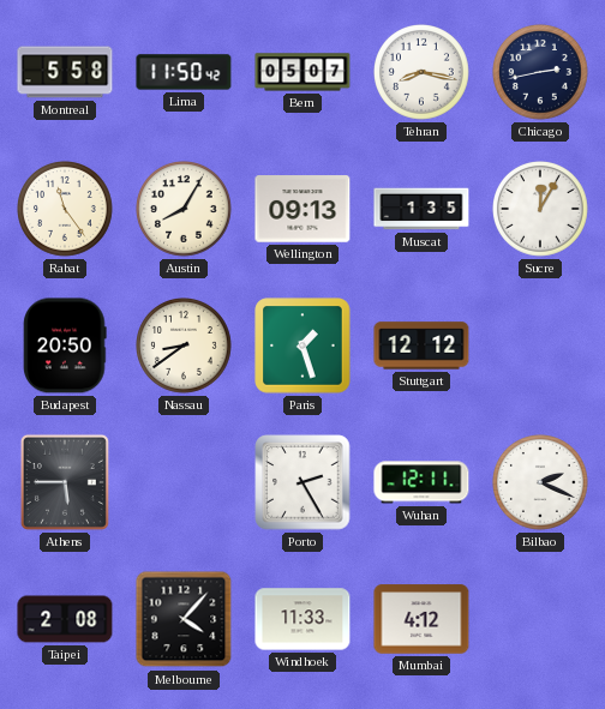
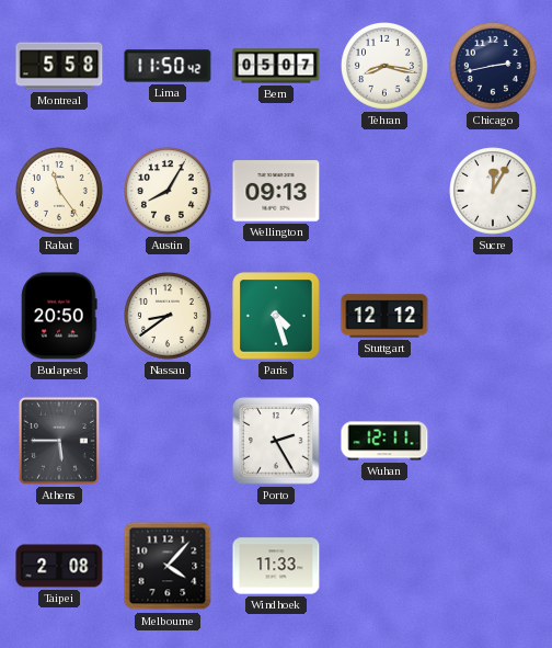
Muscat: 1:35 -> none (421, 209)
Paris: 1:27 -> 4:27 (276, 316)
Bilbao: 2:19 -> none (541, 483)
Mumbai: 4:12 -> none (421, 619)
